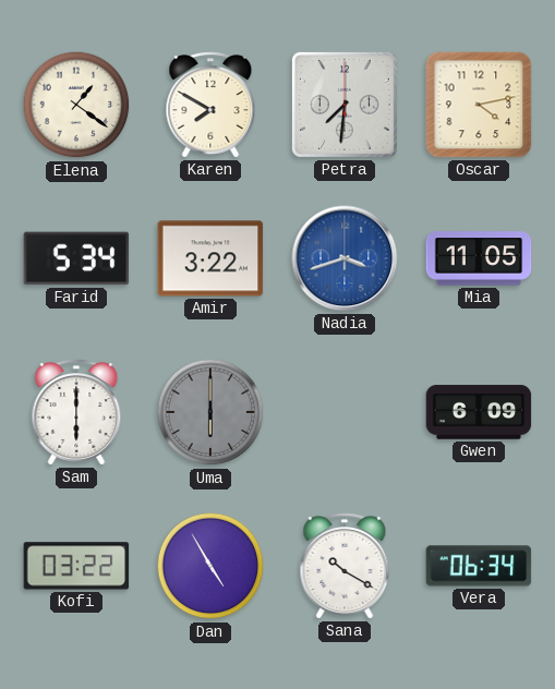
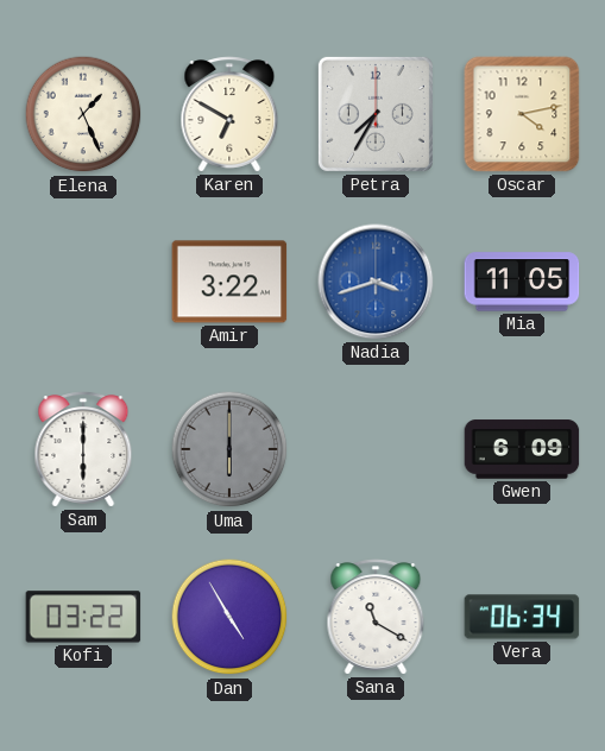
Elena: 1:21 -> 1:26 (83, 114)
Karen: 7:50 -> 6:50 (229, 114)
Petra: 7:31 -> 7:35 (376, 114)
Farid: 5:34 -> none (76, 258)
Sana: 10:20 -> 11:20 (376, 617)
